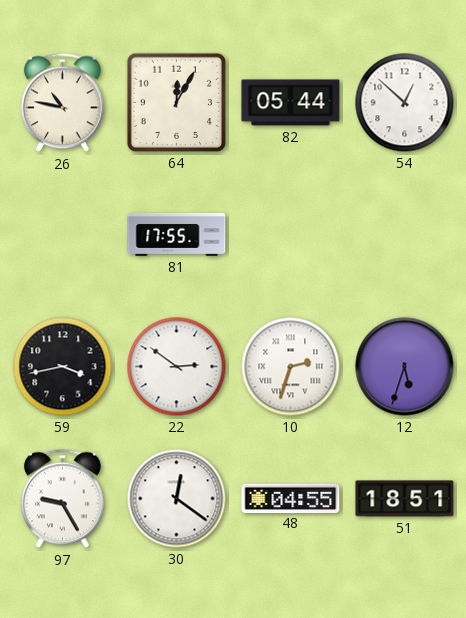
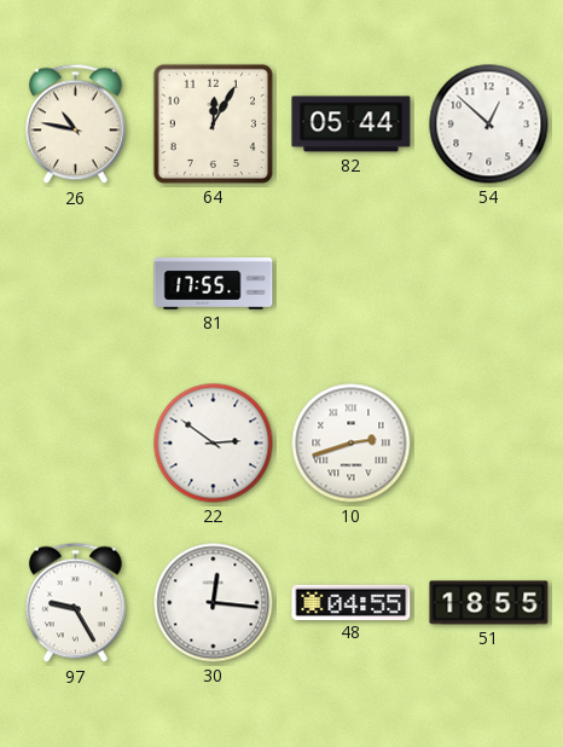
59: 3:43 -> none (63, 367)
10: 2:33 -> 2:42 (352, 444)
12: 5:33 -> none (405, 367)
30: 12:21 -> 12:16 (214, 603)
51: 18:51 -> 18:55 (489, 603)
